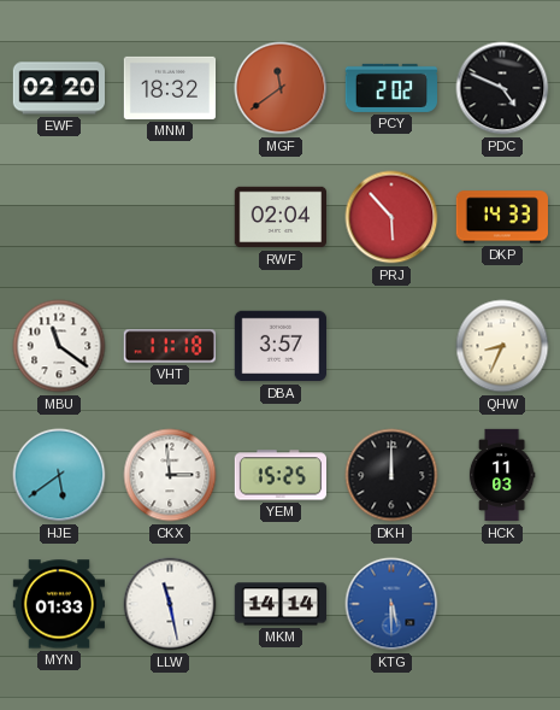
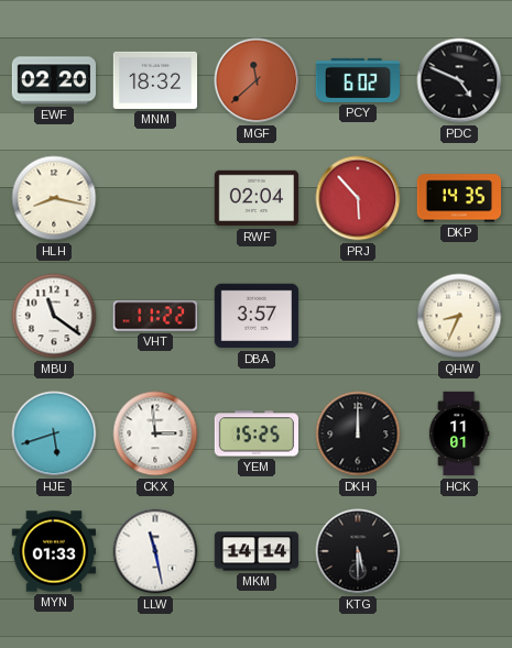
MGF: 11:39 -> 11:38 (257, 80)
PCY: 2:02 -> 6:02 (358, 80)
HLH: none -> 8:17 (54, 198)
DKP: 14:33 -> 14:35 (458, 198)
VHT: 11:18 -> 11:22 (154, 316)
HJE: 5:39 -> 5:42 (54, 433)
HCK: 11:03 -> 11:01 (459, 433)
KTG dial: blue -> black (358, 551)
